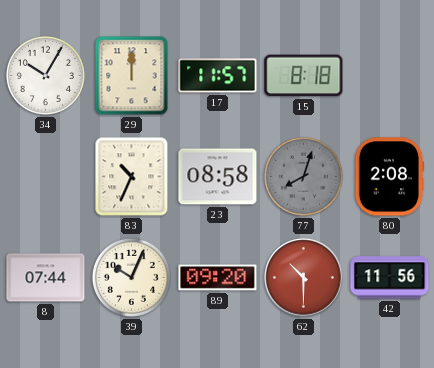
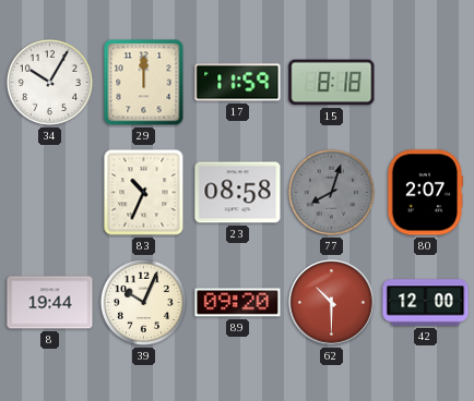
17: 11:57 -> 11:59 (238, 83)
80: 2:08 -> 2:07 (425, 193)
8: 07:44 -> 19:44 (50, 303)
42: 11:56 -> 12:00 (426, 303)
